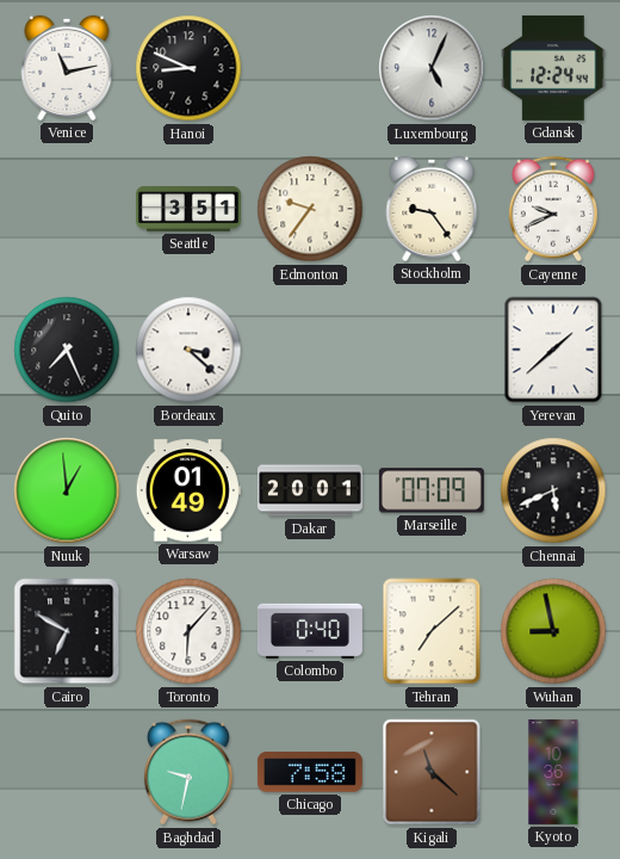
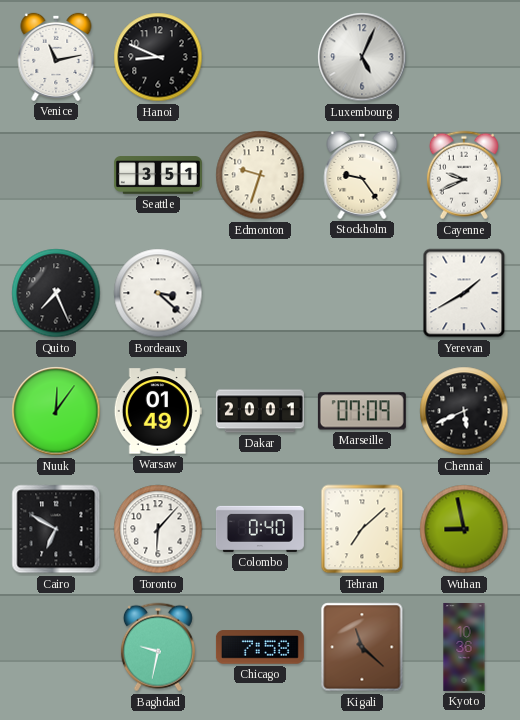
Gdansk: 12:24 -> none (553, 68)
Edmonton: 9:36 -> 9:33 (260, 175)
Yerevan: 1:38 -> 1:40 (464, 293)
Nuuk: 12:59 -> 12:06 (56, 411)
